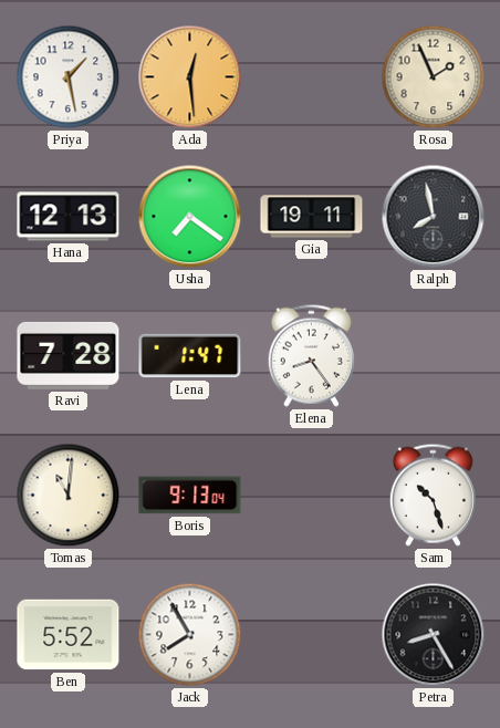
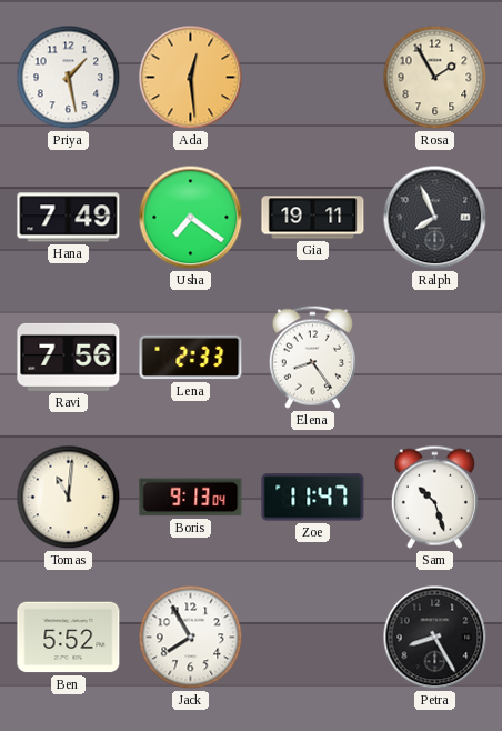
Rosa: 1:56 -> 1:55 (435, 78)
Hana: 12:13 -> 7:49 (69, 218)
Ralph: 7:58 -> 7:56 (435, 218)
Ravi: 7:28 -> 7:56 (69, 357)
Lena: 1:47 -> 2:33 (191, 358)
Zoe: none -> 11:47 (313, 498)
